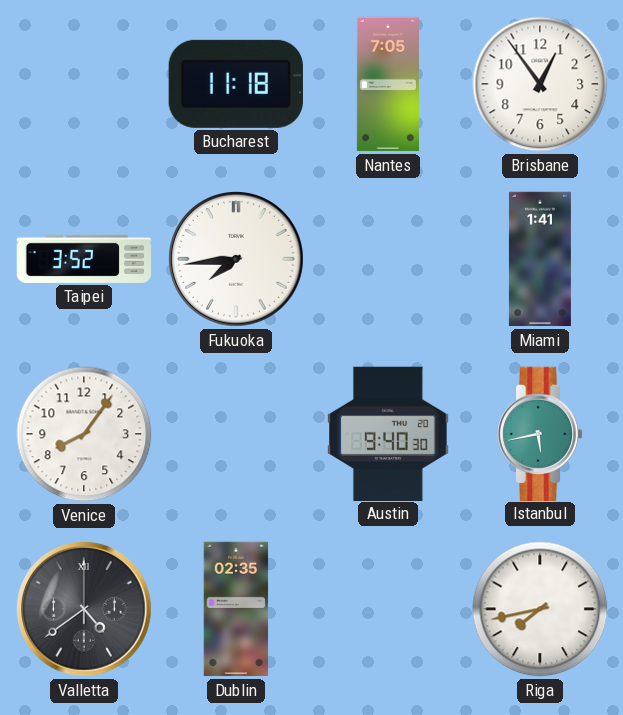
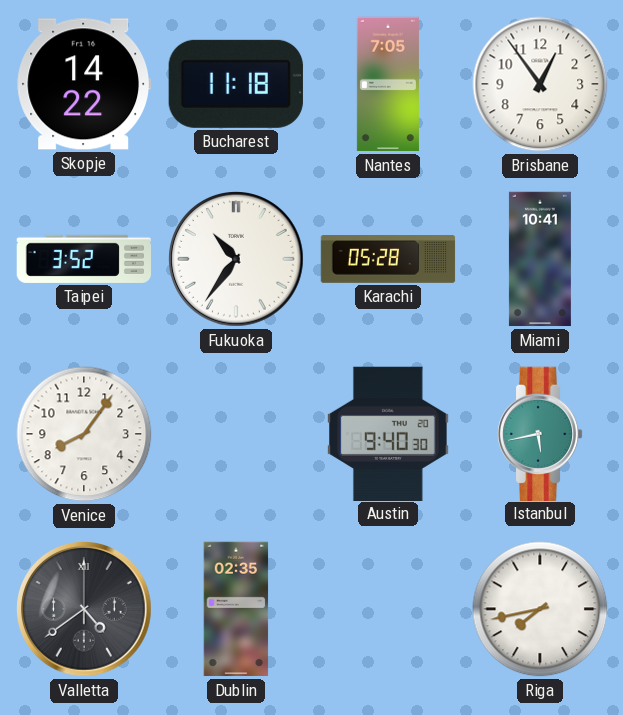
Skopje: none -> 14:22 (83, 84)
Fukuoka: 7:44 -> 10:36 (237, 260)
Karachi: none -> 05:28 (388, 259)
Miami: 1:41 -> 10:41 (540, 259)
